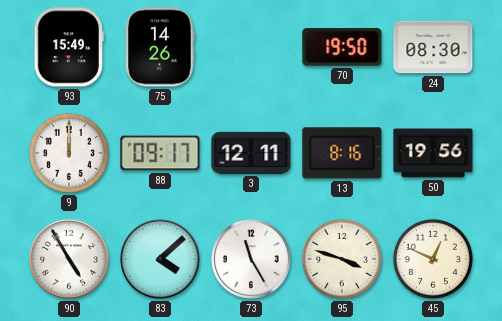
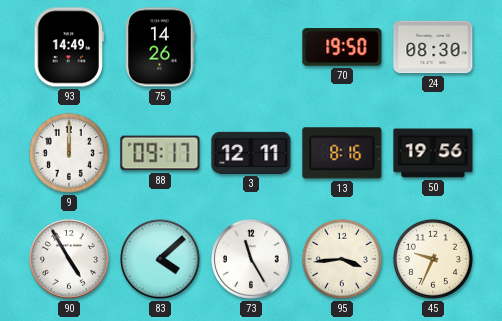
93: 15:49 -> 14:49 (69, 47)
95: 3:48 -> 3:44 (342, 259)
45: 12:49 -> 9:34 (433, 259)
